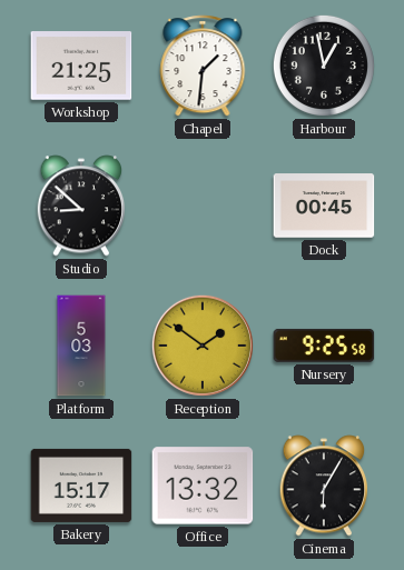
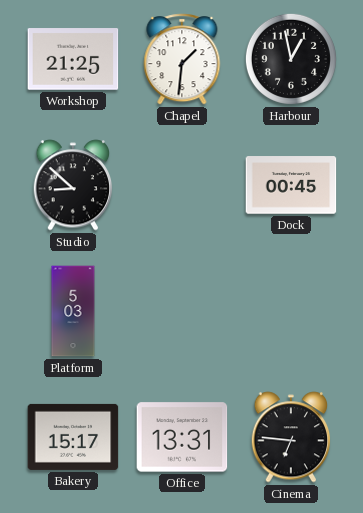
Reception: 1:51 -> none (203, 346)
Nursery: 9:25 -> none (324, 346)
Office: 13:32 -> 13:31 (182, 437)
Cinema: 6:05 -> 6:46 (291, 437)
